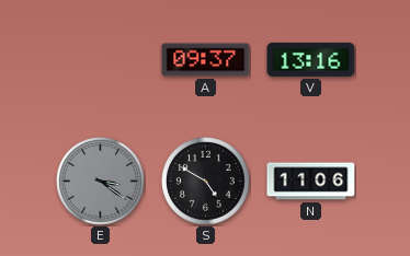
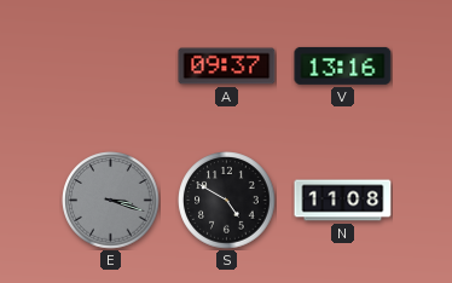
E: 3:21 -> 3:18 (111, 201)
N: 11:06 -> 11:08 (343, 201)
